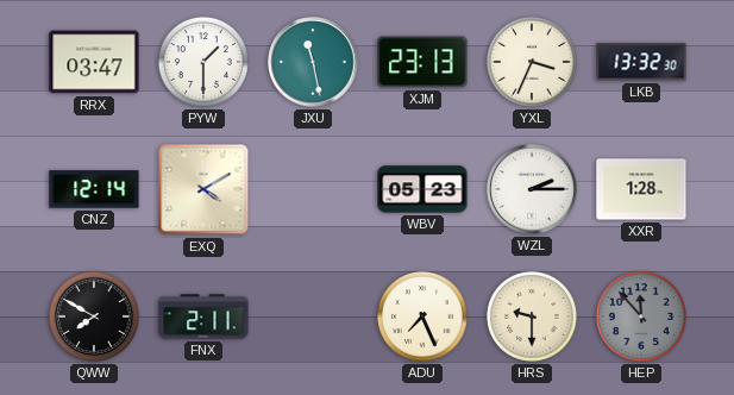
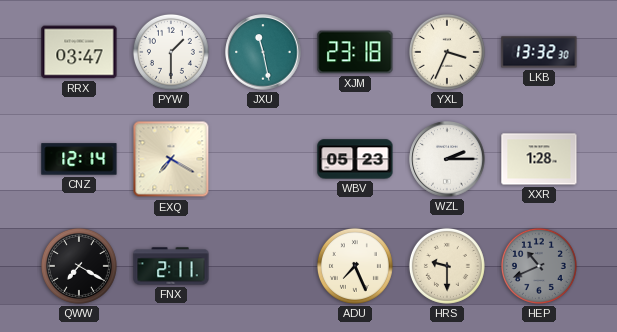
XJM: 23:13 -> 23:18 (355, 52)
EXQ: 4:10 -> 7:20 (171, 159)
QWW: 7:50 -> 7:20 (79, 266)
HEP: 11:53 -> 10:41 (539, 266)
